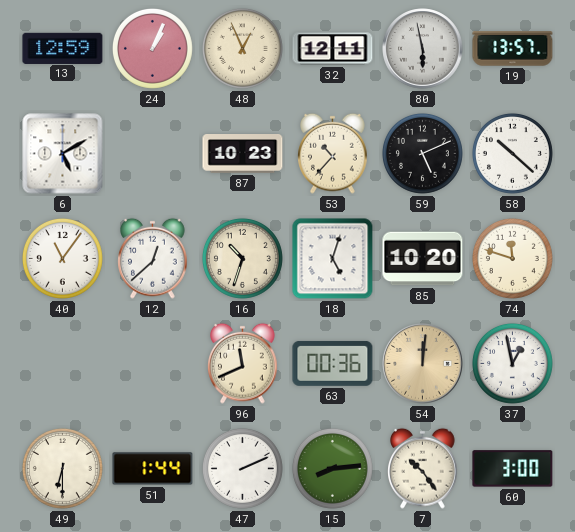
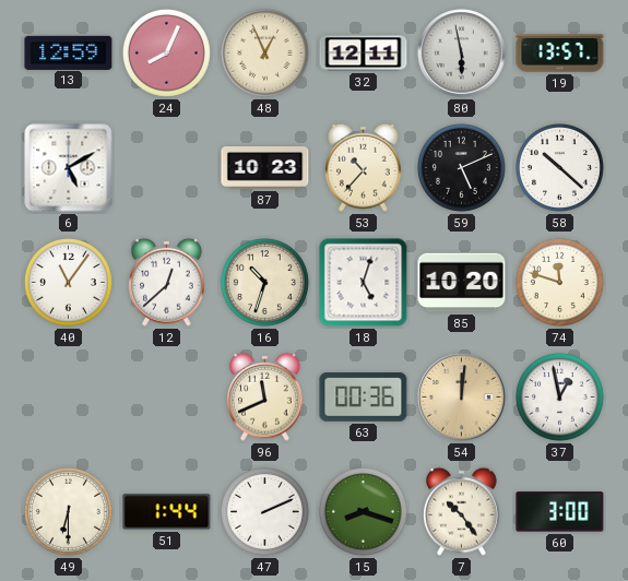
24: 1:04 -> 8:04 (166, 52)
15: 8:14 -> 8:18 (363, 511)
